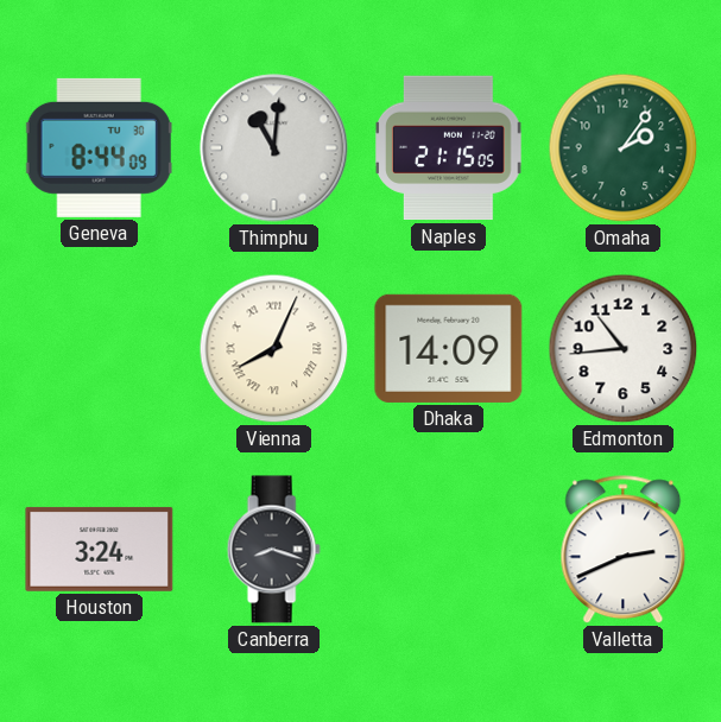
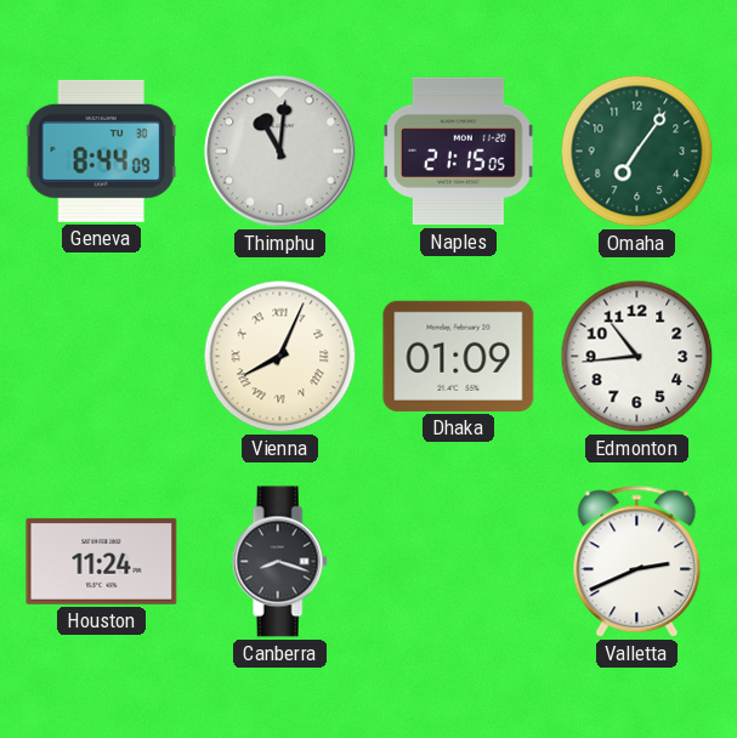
Omaha: 2:06 -> 7:06 (637, 152)
Dhaka: 14:09 -> 01:09 (459, 356)
Houston: 3:24 -> 11:24 (102, 561)
